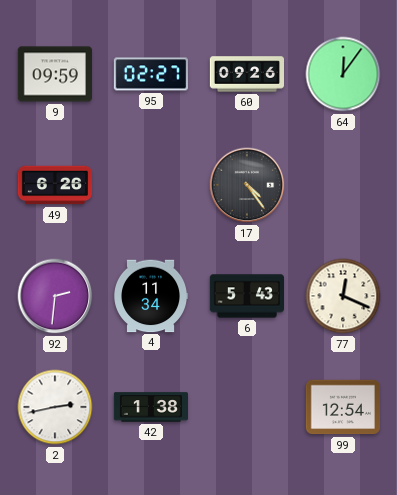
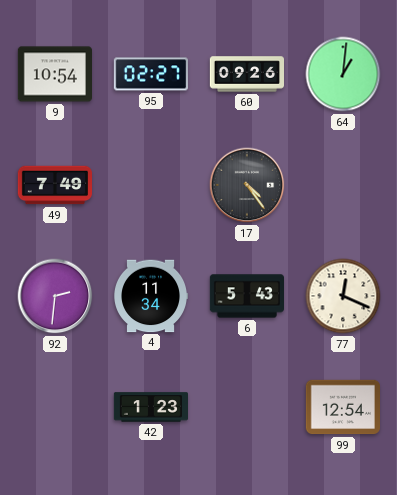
9: 09:59 -> 10:54 (54, 74)
64: 12:06 -> 1:01 (343, 74)
49: 6:26 -> 7:49 (54, 185)
2: 2:43 -> none (55, 407)
42: 1:38 -> 1:23 (150, 407)
